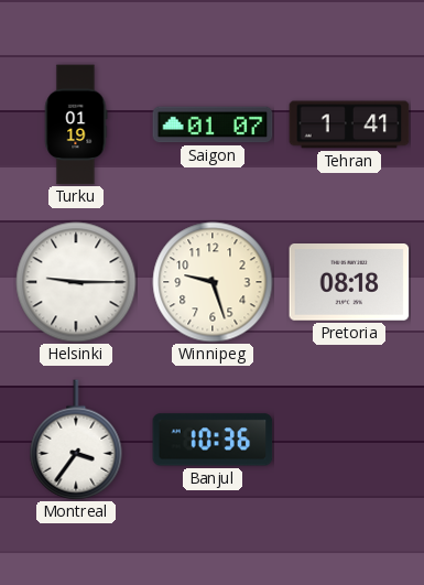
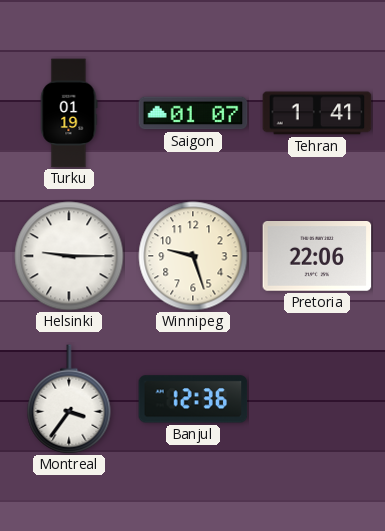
Pretoria: 08:18 -> 22:06 (317, 256)
Banjul: 10:36 -> 12:36 (193, 399)
